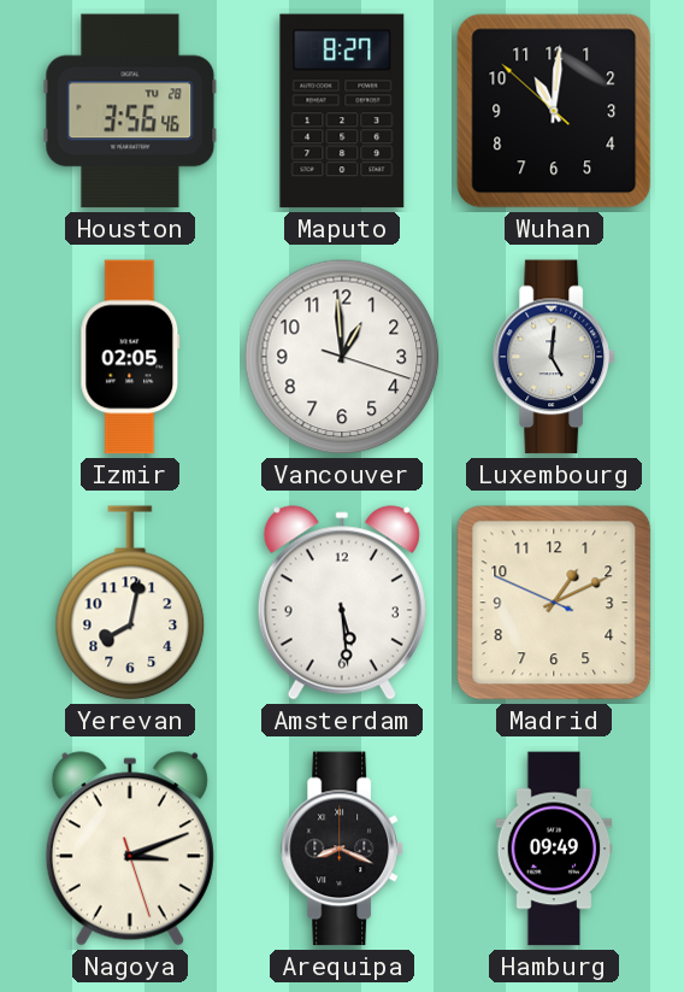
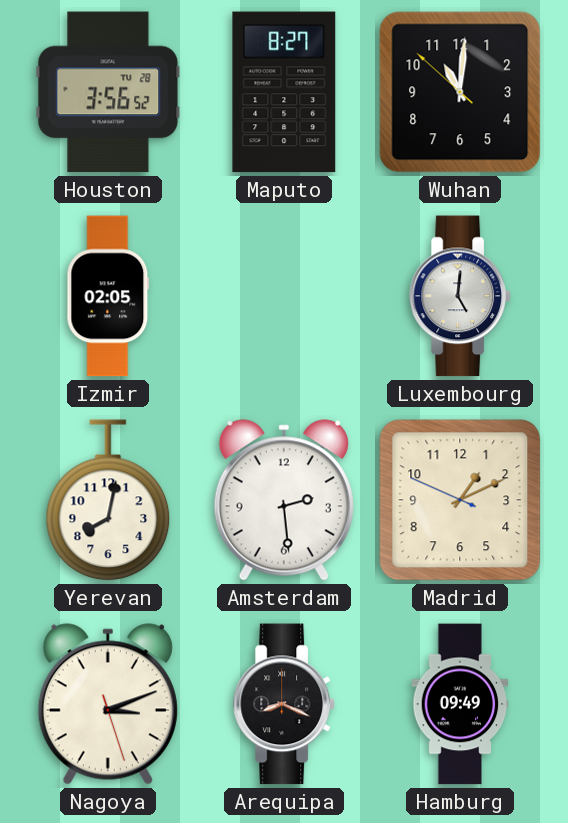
Houston: 3:56:46 -> 3:56:52 (108, 92)
Vancouver: 12:59 -> none (342, 357)
Amsterdam: 5:29 -> 2:29 (284, 500)
